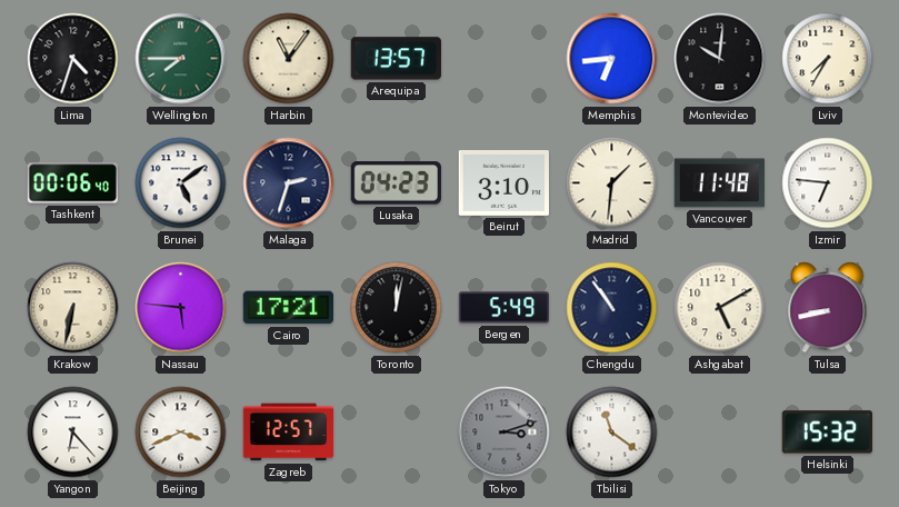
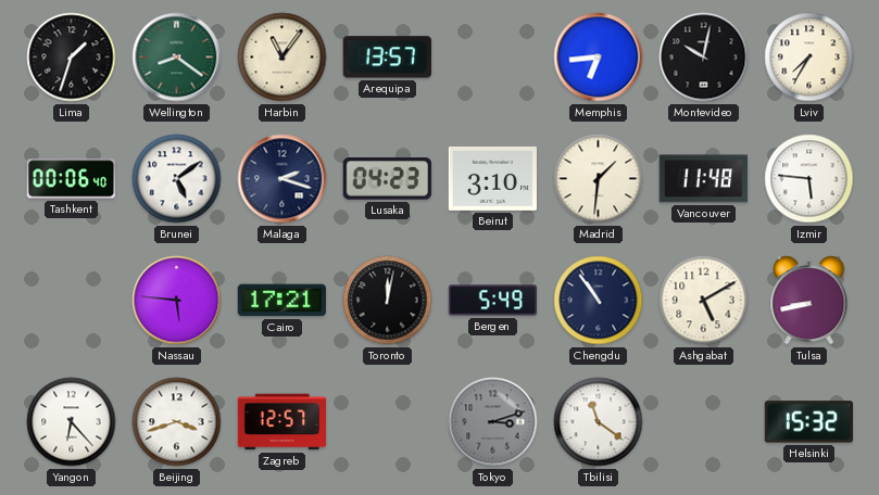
Lima: 4:33 -> 1:33 (72, 58)
Wellington: 7:45 -> 8:21 (177, 58)
Montevideo: 10:01 -> 10:02 (704, 58)
Malaga: 2:33 -> 2:18 (282, 179)
Izmir: 6:46 -> 5:46 (809, 179)
Krakow: 6:32 -> none (73, 308)
Beijing: 3:41 -> 3:42 (177, 422)
